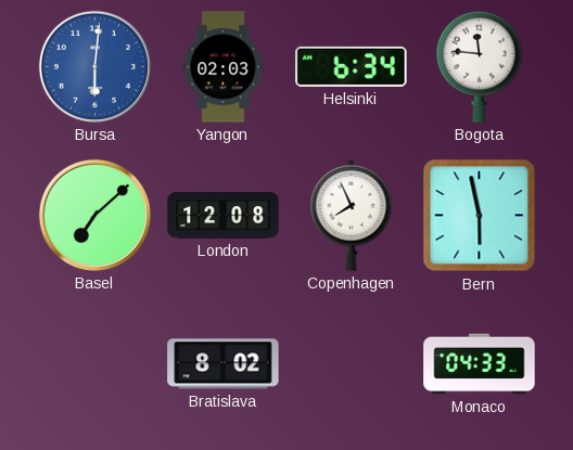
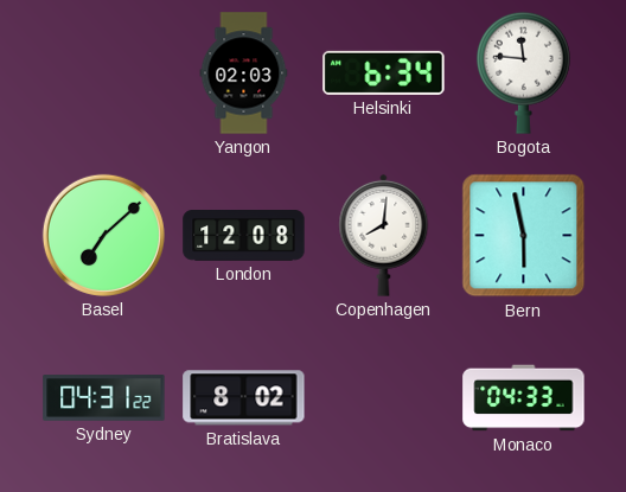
Bursa: 6:01 -> none (94, 66)
Copenhagen: 7:56 -> 8:01 (384, 235)
Sydney: none -> 04:31 (104, 398)
